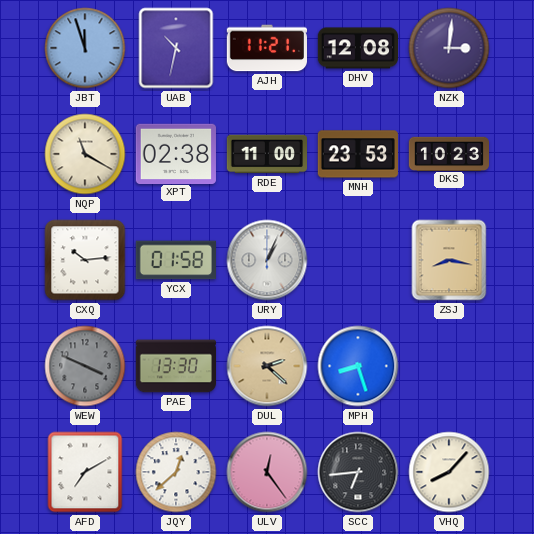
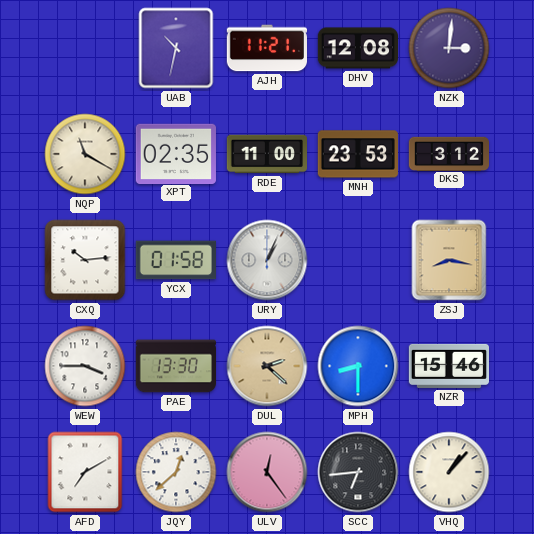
JBT: 11:57 -> none (85, 48)
XPT: 02:38 -> 02:35 (176, 153)
DKS: 10:23 -> 3:12 (448, 153)
WEW: 3:49 -> 3:45 (85, 366)
WEW dial: grey -> white (85, 366)
MPH: 8:27 -> 8:30 (358, 366)
NZR: none -> 15:46 (448, 366)
VHQ: 8:07 -> 1:07 (449, 472)
